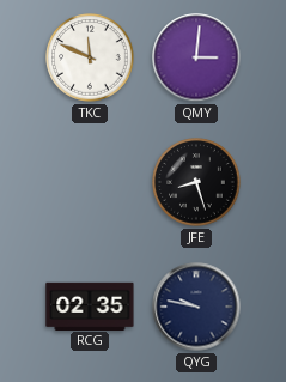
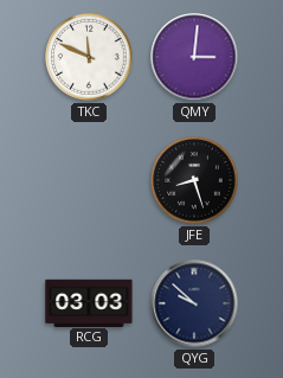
RCG: 02:35 -> 03:03 (89, 302)
QYG: 9:47 -> 9:52 (194, 303)
